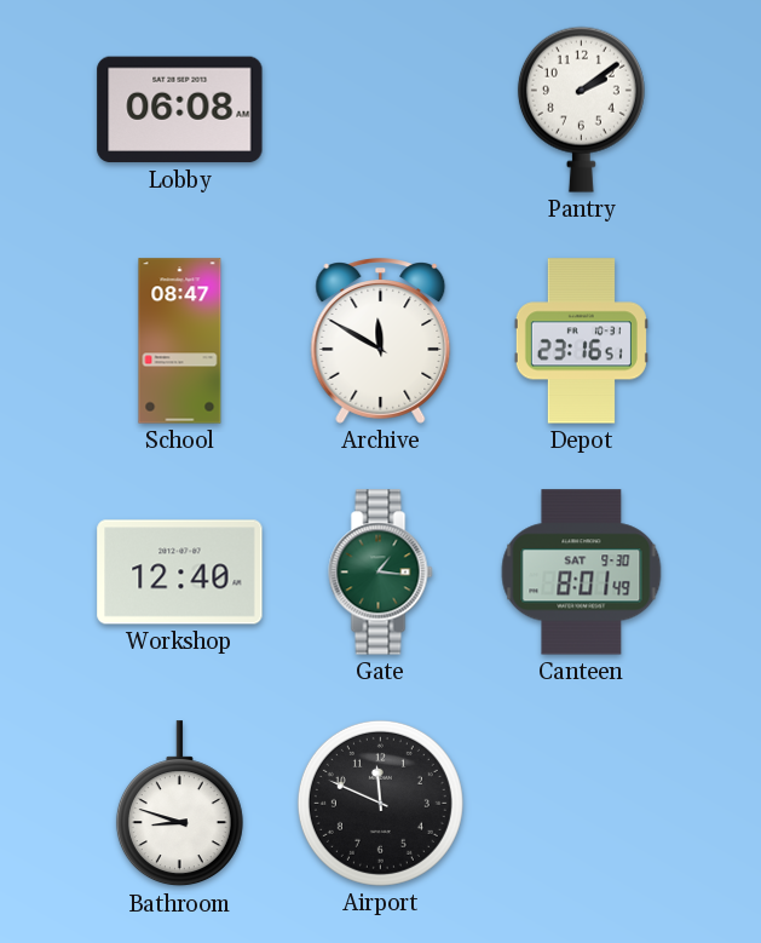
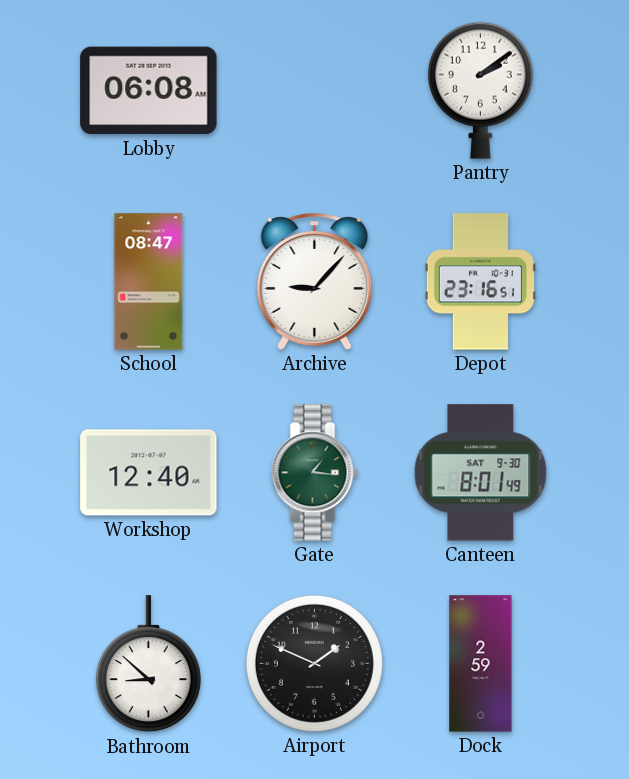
Archive: 11:50 -> 9:07 (315, 282)
Bathroom: 8:48 -> 8:52 (148, 664)
Airport: 11:49 -> 1:49 (314, 663)
Dock: none -> 2:59 (481, 664)
